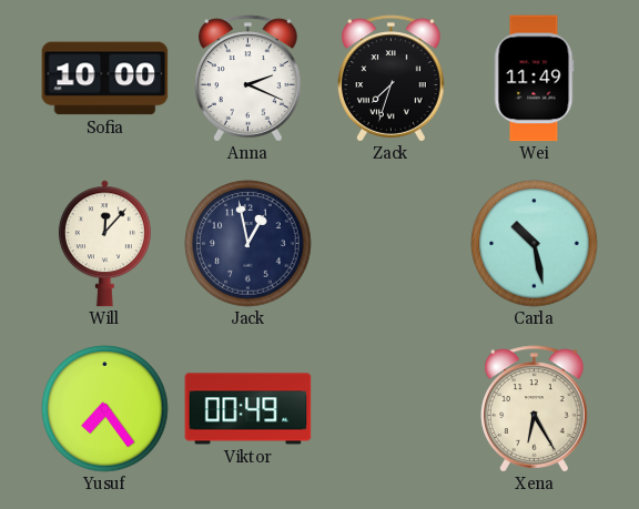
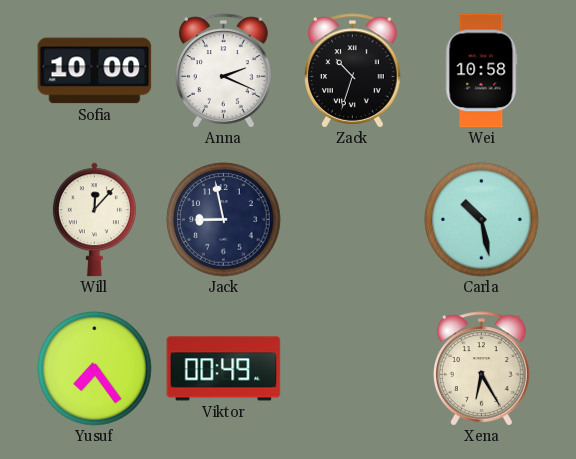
Zack: 7:33 -> 10:33 (353, 71)
Wei: 11:49 -> 10:58 (481, 71)
Jack: 12:58 -> 8:58 (224, 220)
